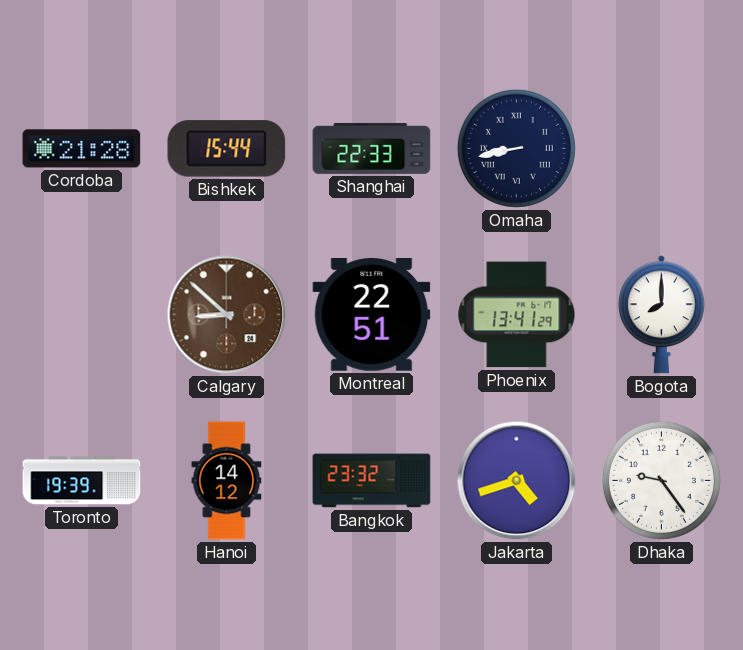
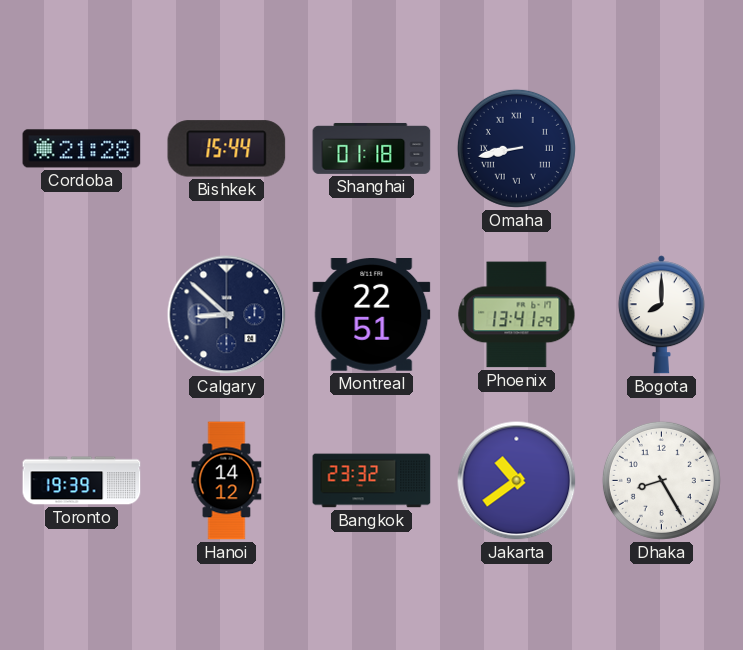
Shanghai: 22:33 -> 01:18 (372, 148)
Calgary dial: brown -> navy (227, 315)
Jakarta: 4:42 -> 10:39 (517, 481)
Dhaka: 9:24 -> 8:25 (661, 480)
